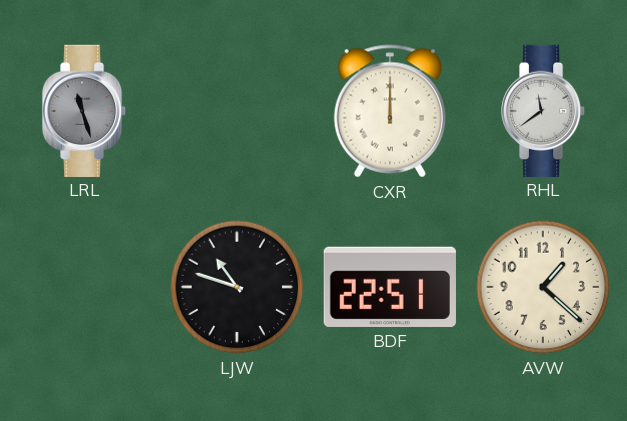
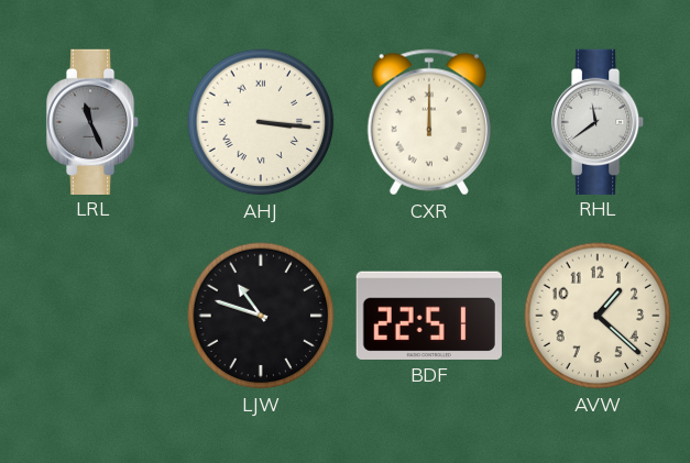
LRL: 11:27 -> 11:26 (92, 121)
AHJ: none -> 3:16 (261, 122)
